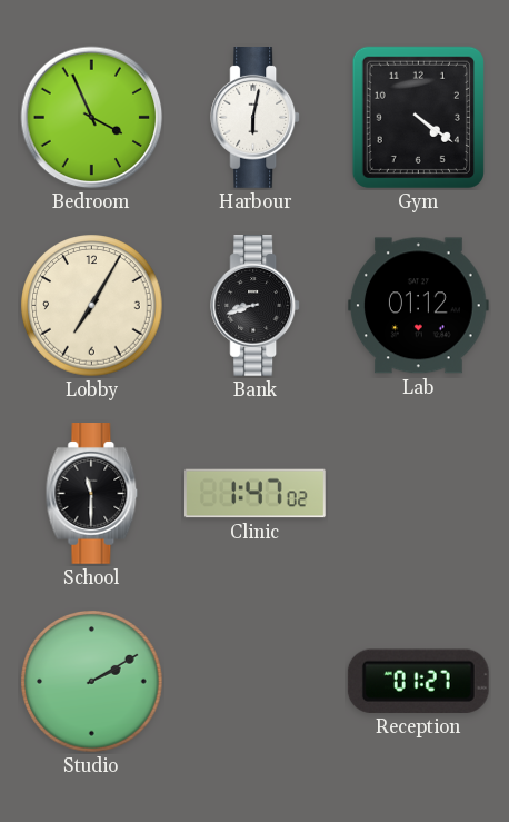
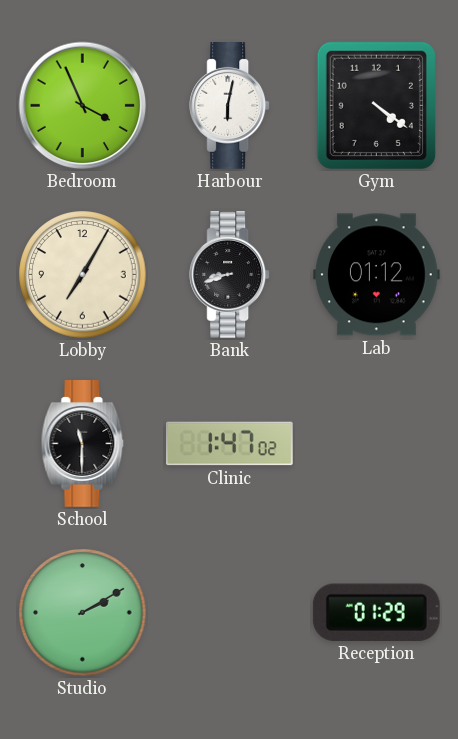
Reception: 01:27 -> 01:29 (376, 612)
